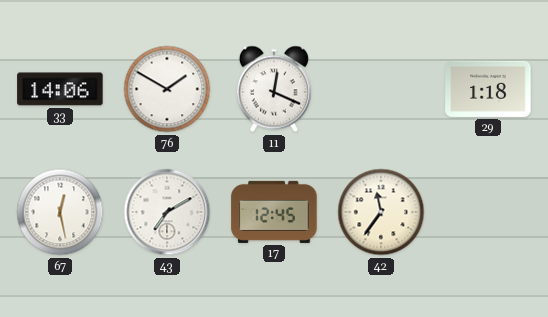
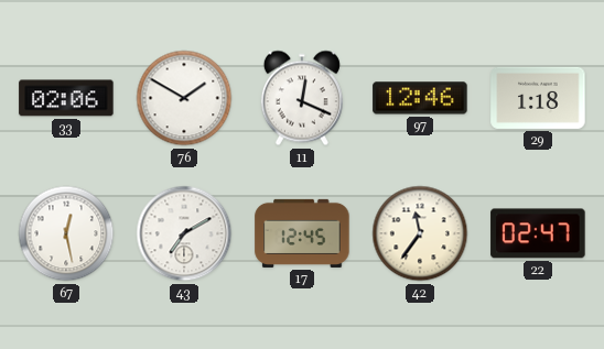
33: 14:06 -> 02:06 (66, 98)
97: none -> 12:46 (420, 98)
22: none -> 02:47 (538, 233)
